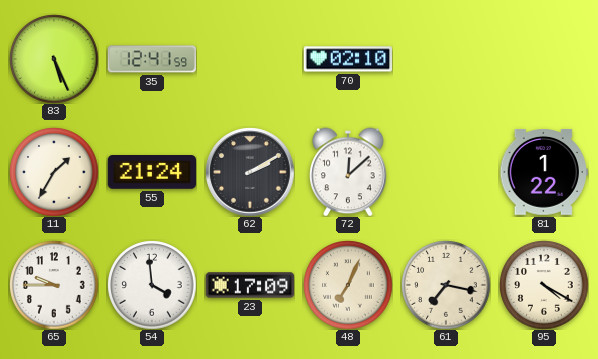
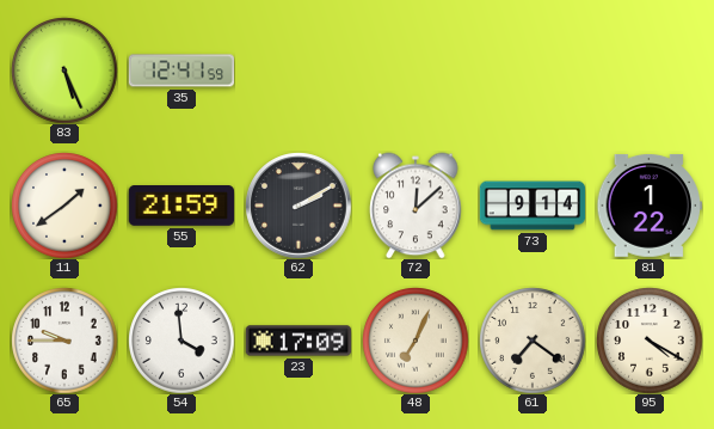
70: 02:10 -> none (347, 59)
11: 1:35 -> 1:39 (64, 206)
55: 21:24 -> 21:59 (180, 207)
73: none -> 9:14 (533, 206)
61: 7:17 -> 7:21 (533, 341)
